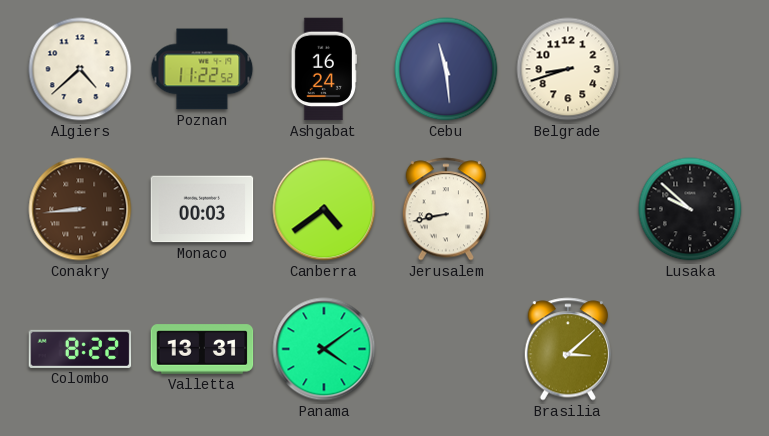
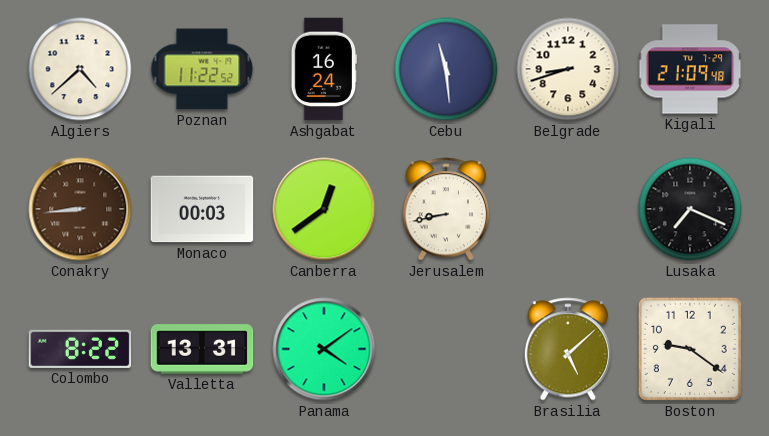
Kigali: none -> 21:09 (690, 69)
Canberra: 4:39 -> 12:39 (324, 209)
Lusaka: 9:52 -> 7:19 (690, 209)
Brasilia: 3:08 -> 5:08 (567, 349)
Boston: none -> 9:21 (690, 349)
